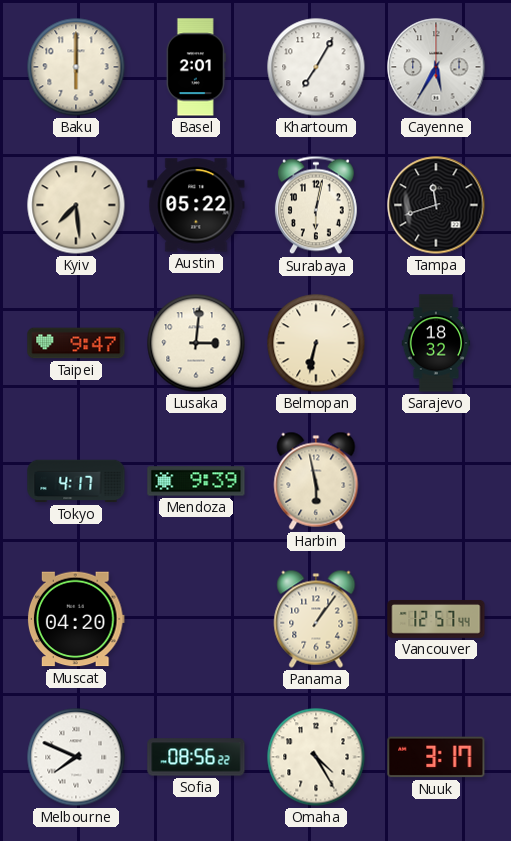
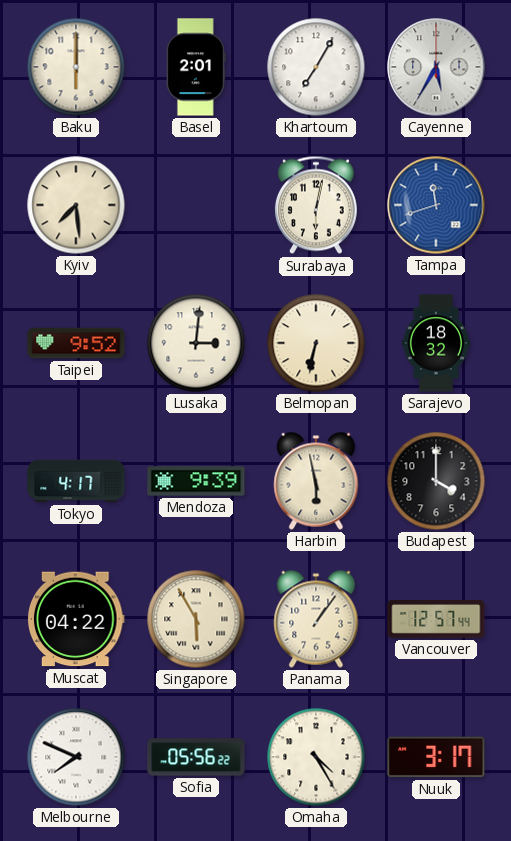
Austin: 05:22 -> none (196, 205)
Tampa dial: black -> blue (436, 205)
Taipei: 9:47 -> 9:52 (76, 343)
Budapest: none -> 4:00 (436, 481)
Muscat: 04:20 -> 04:22 (76, 619)
Singapore: none -> 5:55 (196, 619)
Sofia: 08:56 -> 05:56 (196, 757)
